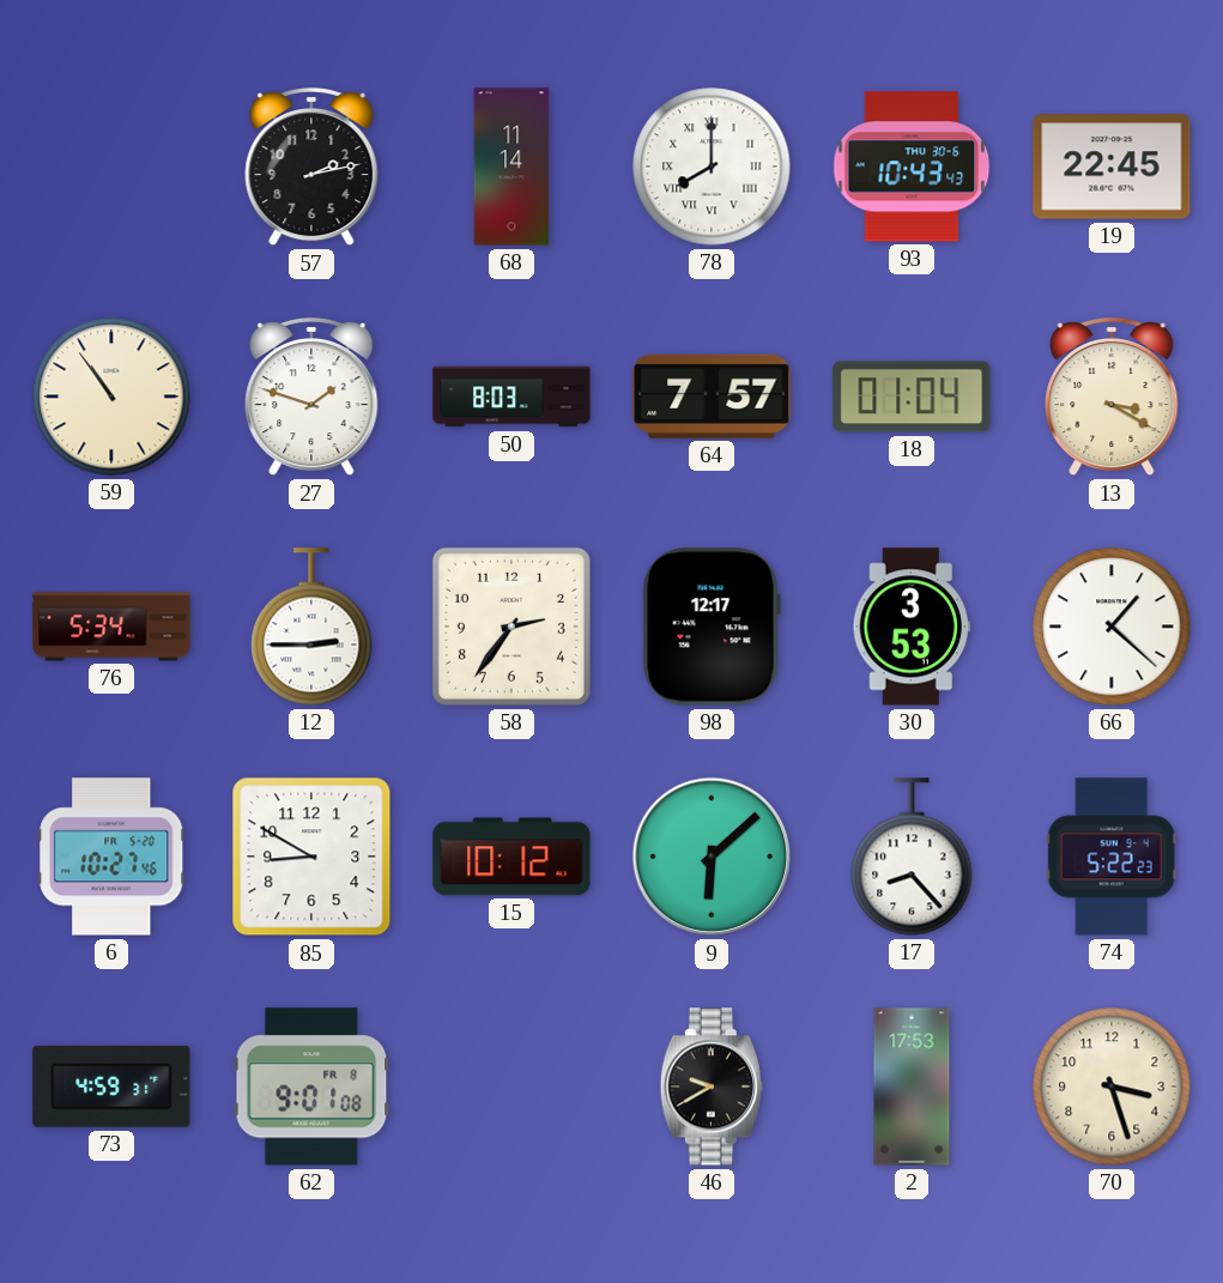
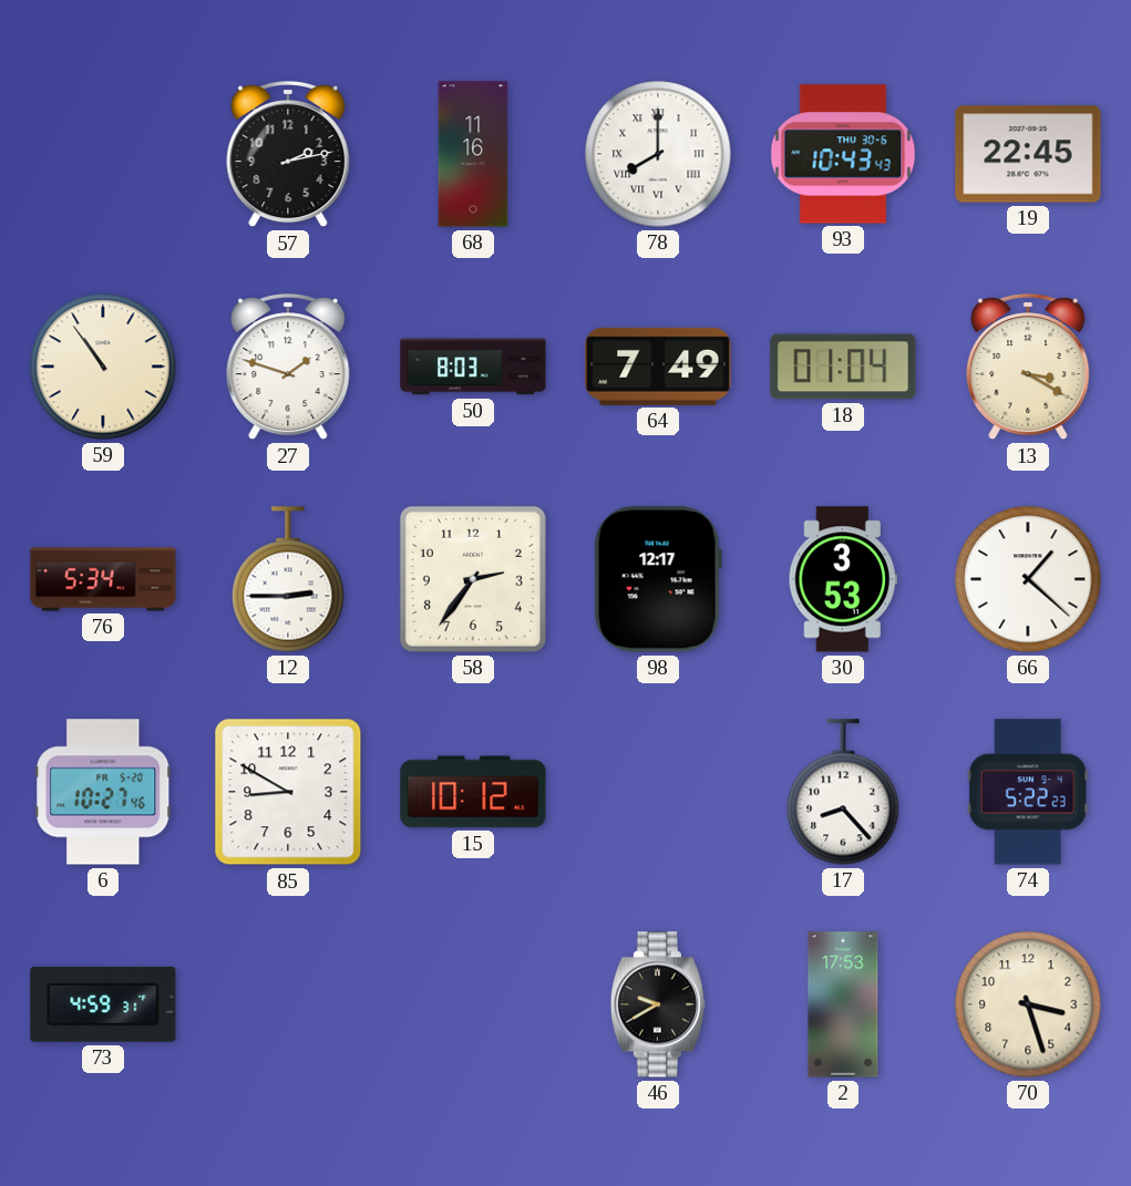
68: 11:14 -> 11:16 (473, 154)
64: 7:57 -> 7:49 (658, 367)
9: 6:08 -> none (712, 857)
62: 9:01 -> none (311, 1087)
